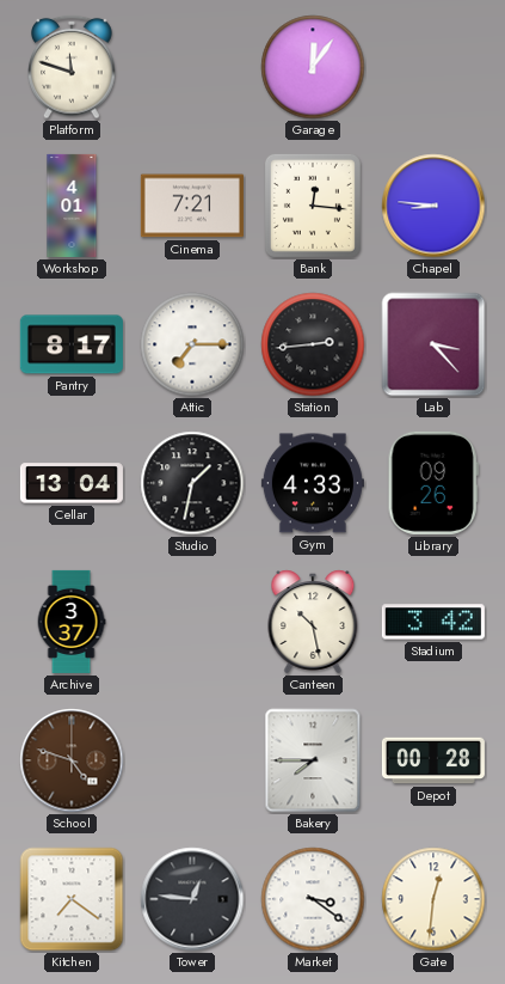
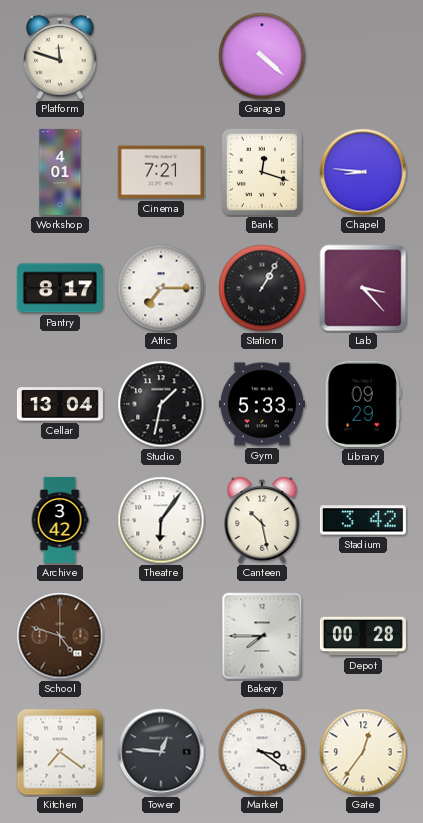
Garage: 12:06 -> 4:22 (262, 56)
Bank: 12:16 -> 12:18 (262, 172)
Station: 2:44 -> 1:05 (262, 288)
Gym: 4:33 -> 5:33 (262, 404)
Library: 09:26 -> 09:29 (363, 404)
Archive: 3:37 -> 3:42 (60, 520)
Theatre: none -> 6:06 (161, 520)
Gate: 12:31 -> 12:36 (363, 752)
